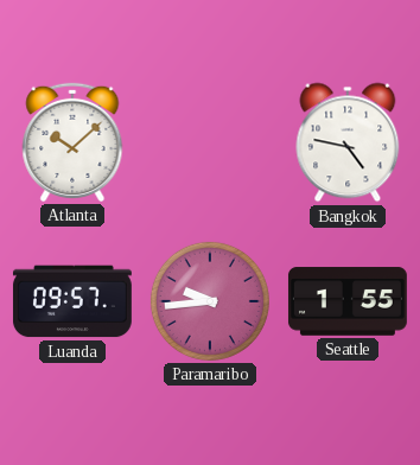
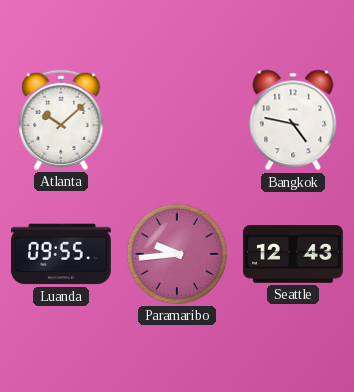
Luanda: 09:57 -> 09:55 (61, 254)
Seattle: 1:55 -> 12:43 (293, 254)
